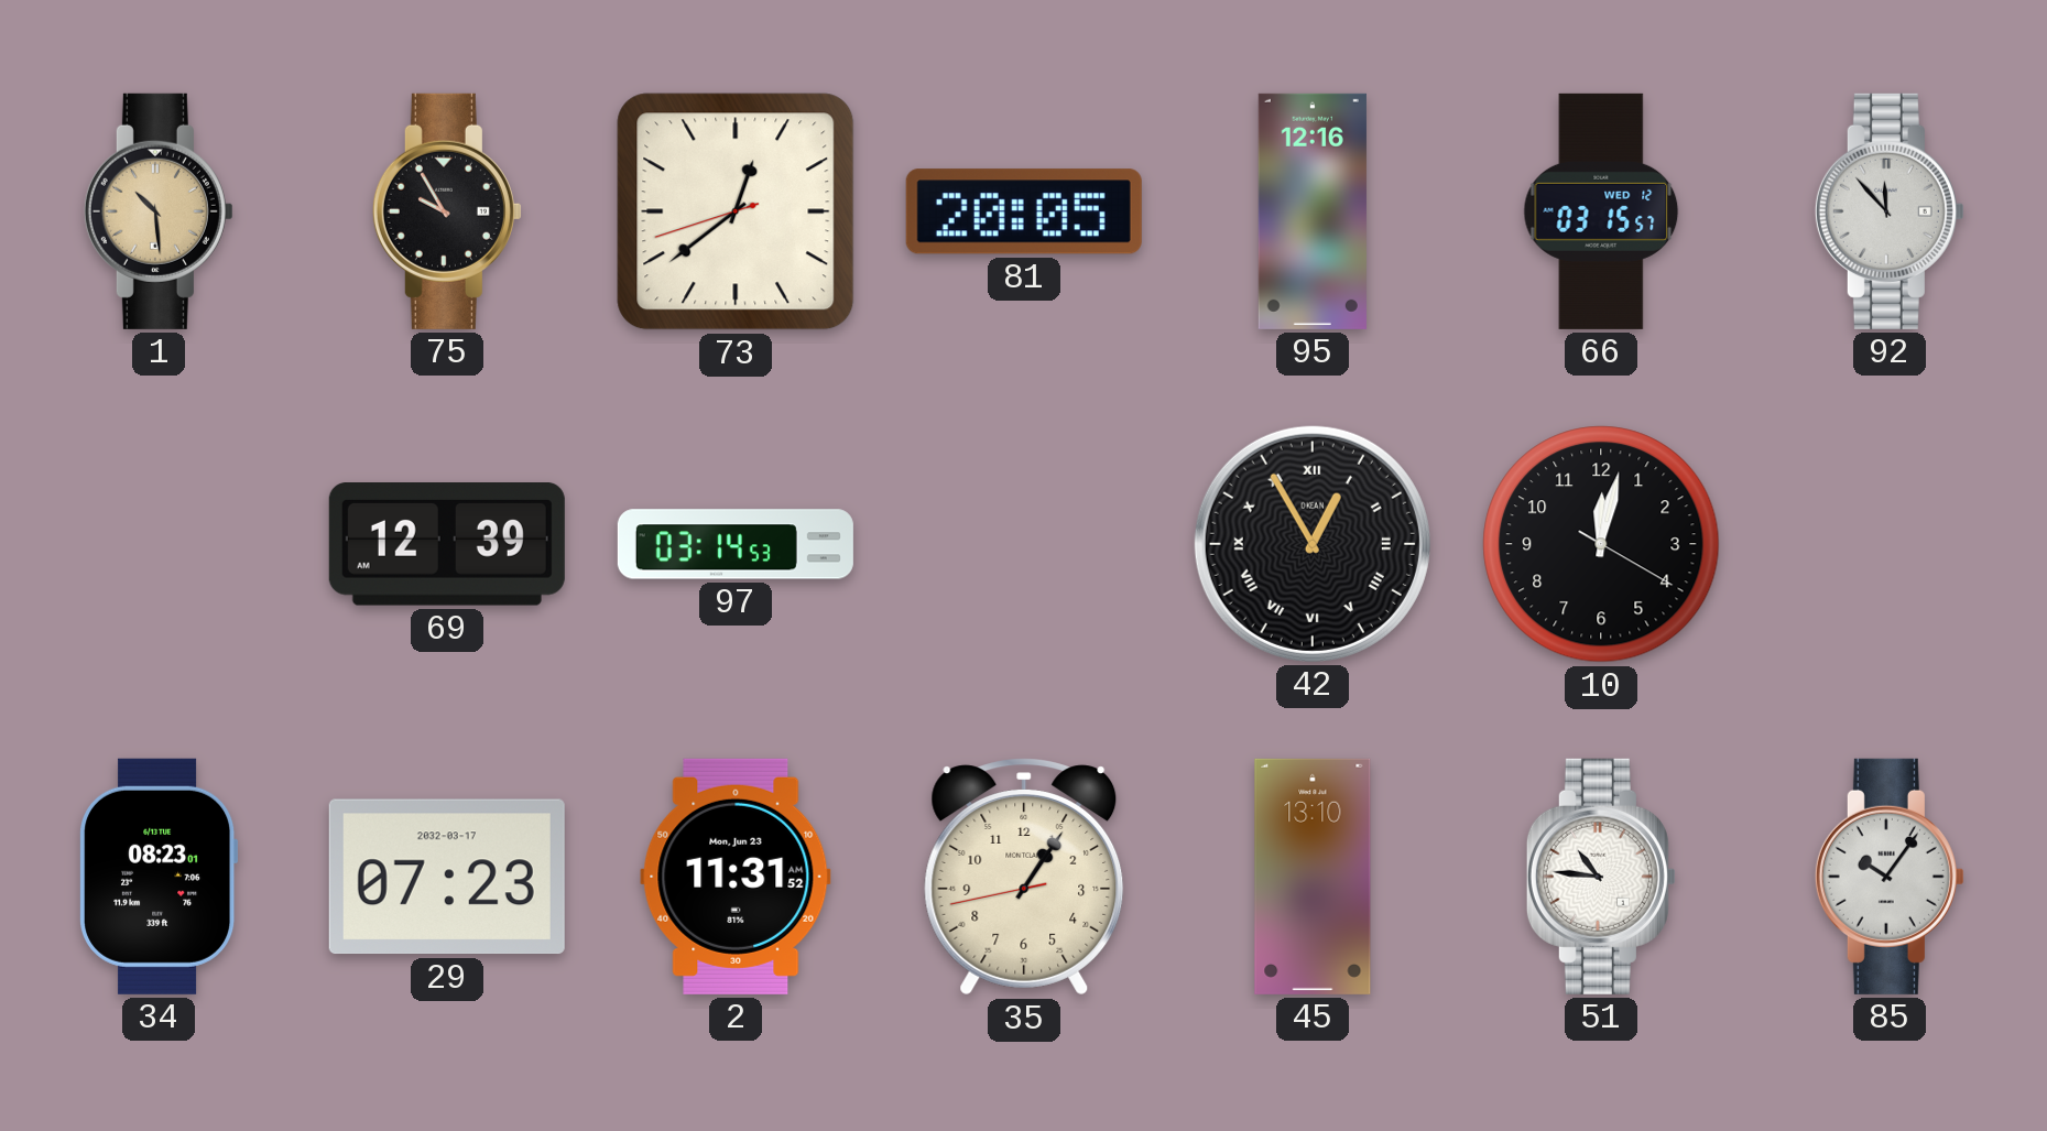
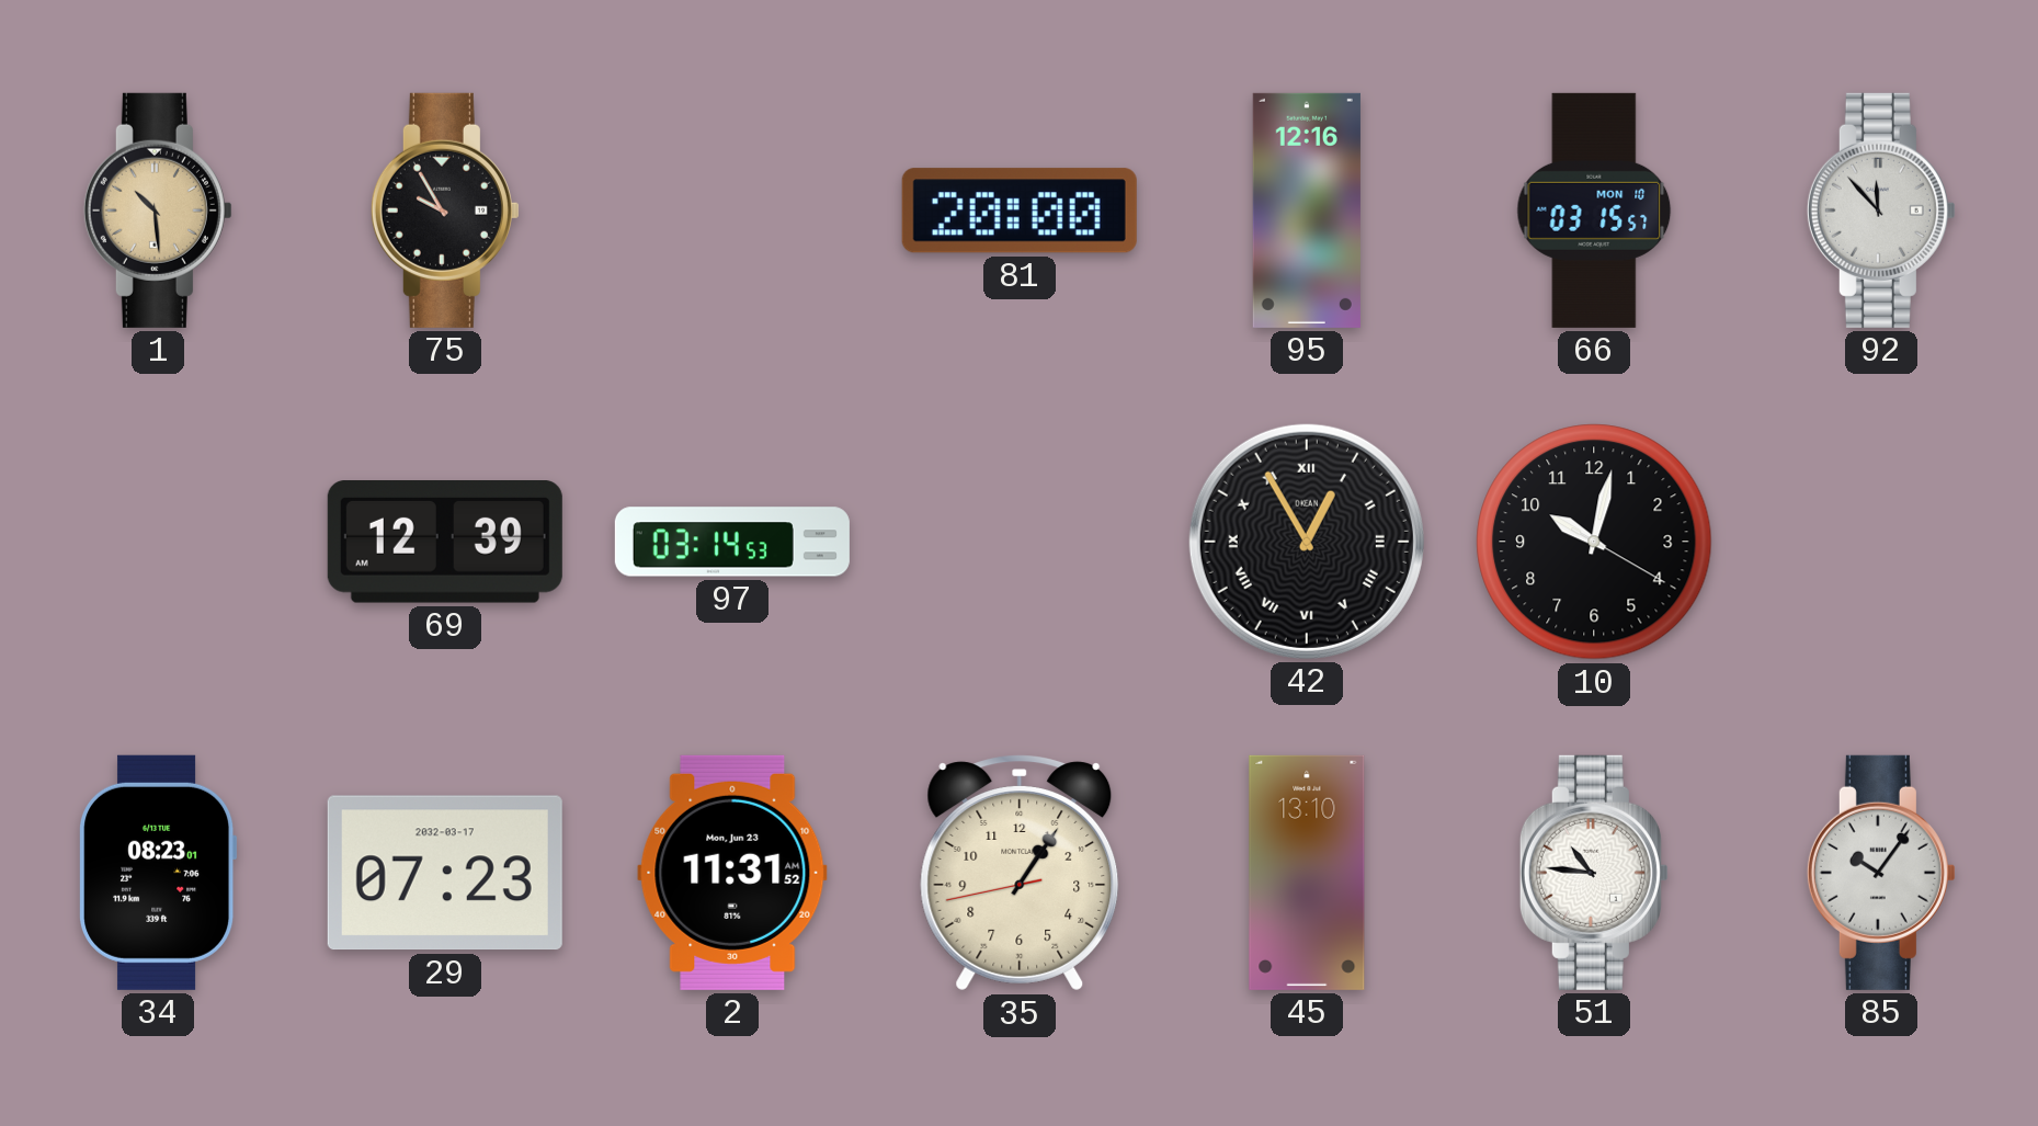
73: 12:38 -> none (736, 211)
81: 20:05 -> 20:00 (1020, 211)
66 date: WED 12 -> MON 10 (1594, 211)
10: 12:02 -> 10:02 (1594, 542)
